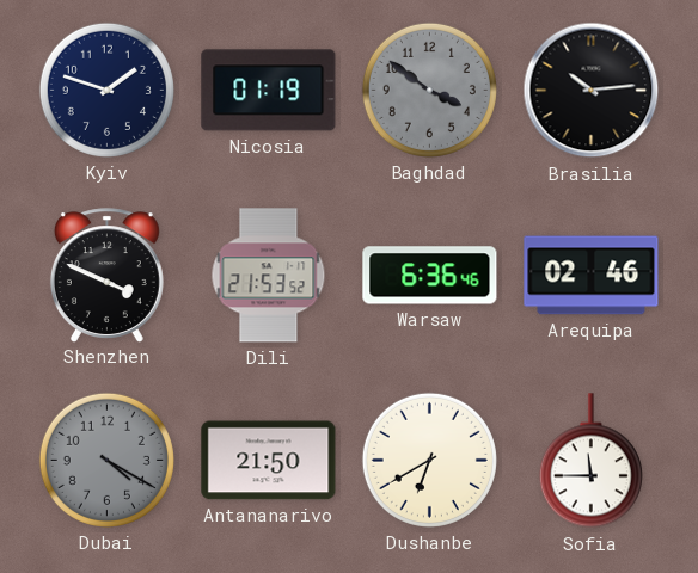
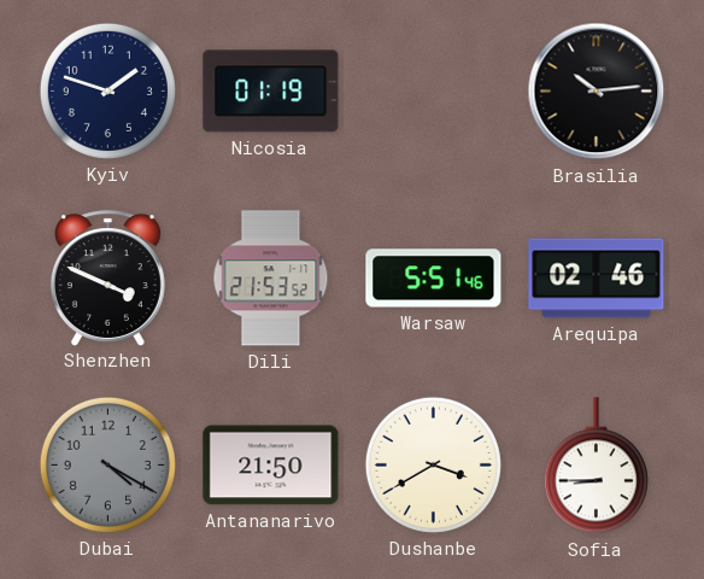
Baghdad: 3:51 -> none (429, 90)
Warsaw: 6:36 -> 5:51 (434, 279)
Dushanbe: 6:40 -> 3:40 (433, 464)
Sofia: 11:45 -> 8:45 (596, 466)
